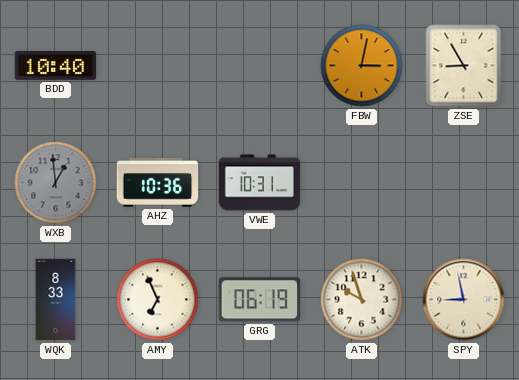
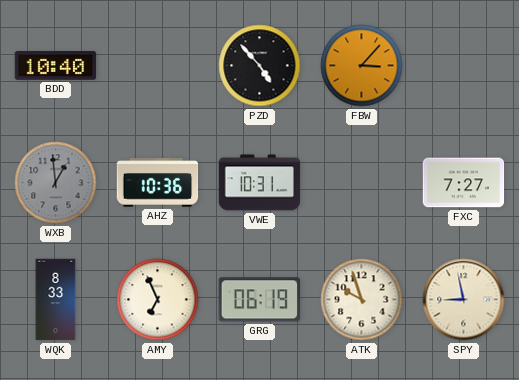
PZD: none -> 4:53 (260, 66)
FBW: 3:02 -> 3:07 (362, 66)
ZSE: 8:55 -> none (464, 66)
FXC: none -> 7:27 (464, 183)
